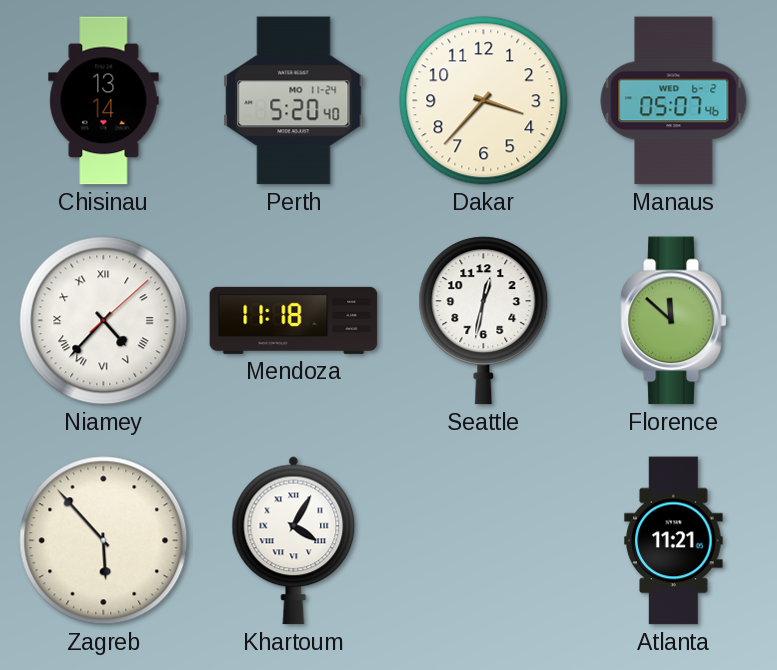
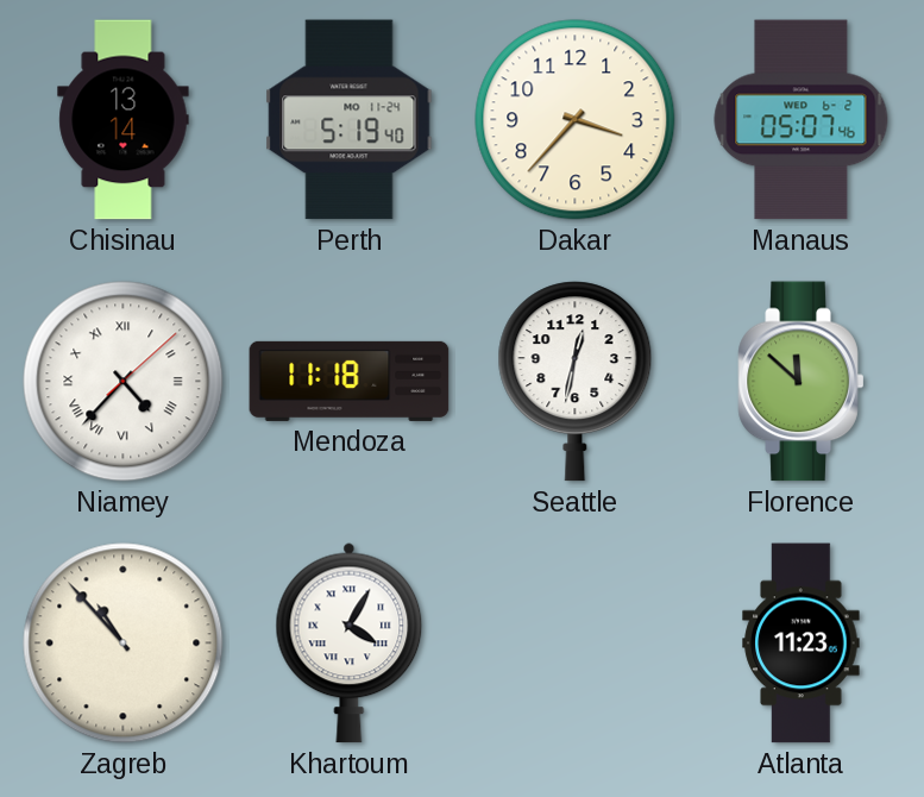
Perth: 5:20 -> 5:19 (350, 120)
Zagreb: 5:53 -> 10:53 (124, 644)
Atlanta: 11:21 -> 11:23 (802, 644)
